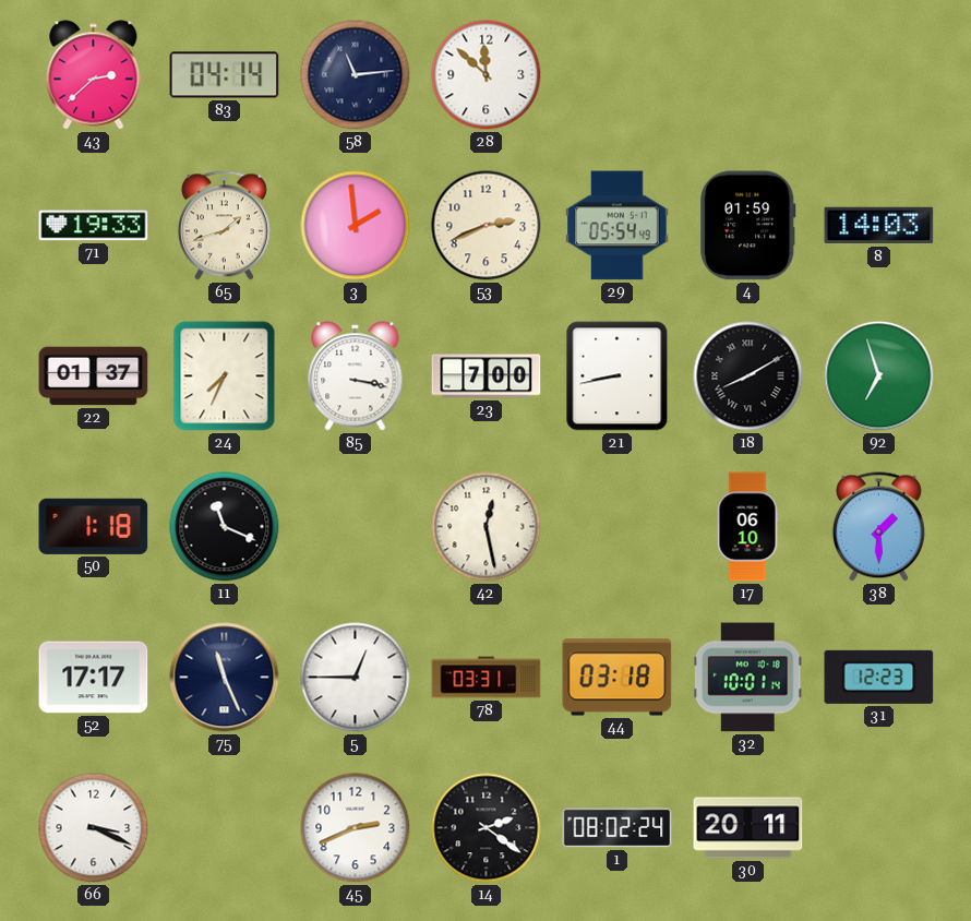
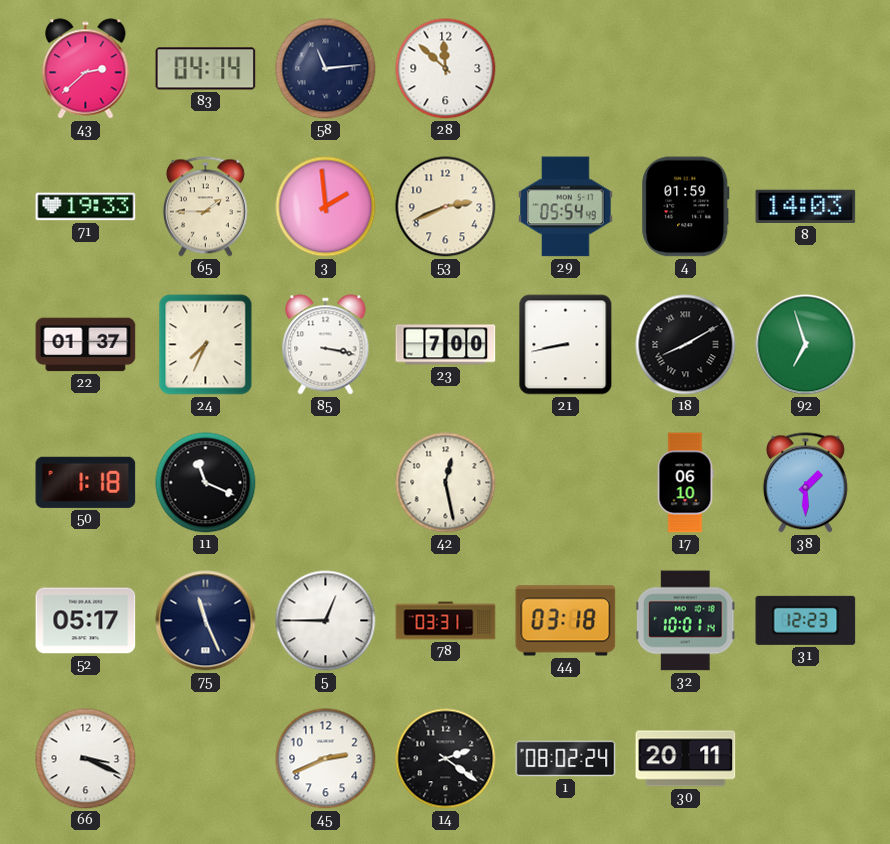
65: 1:42 -> 1:45 (205, 207)
52: 17:17 -> 05:17 (86, 621)
